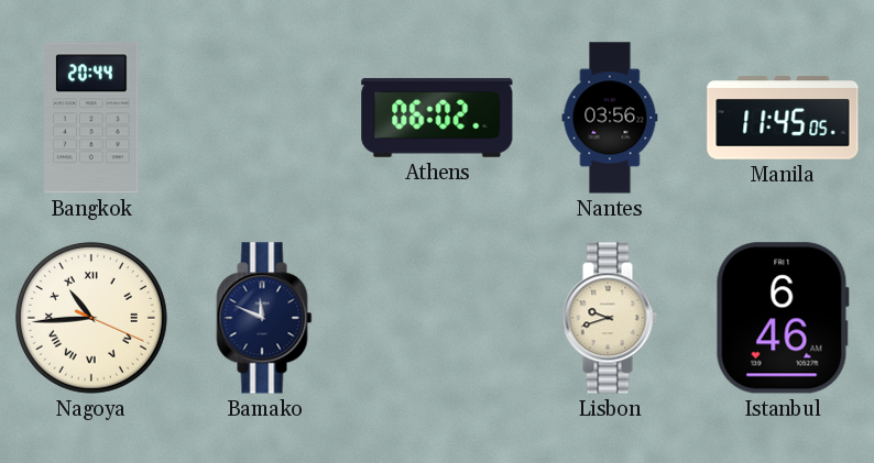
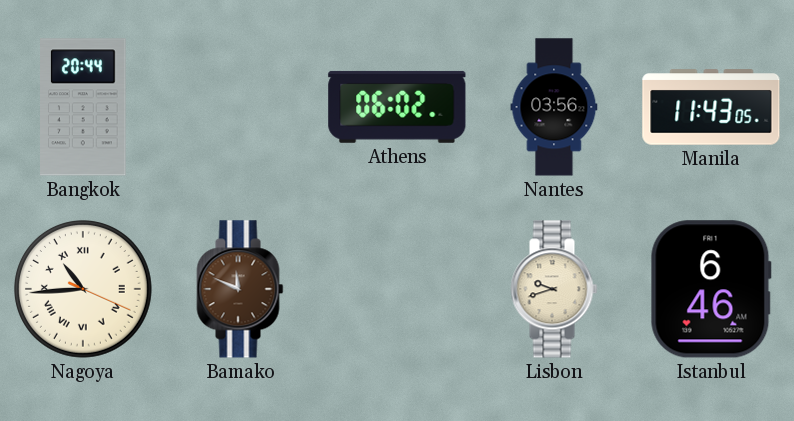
Manila: 11:45 -> 11:43 (711, 107)
Bamako dial: navy -> brown (240, 289)
